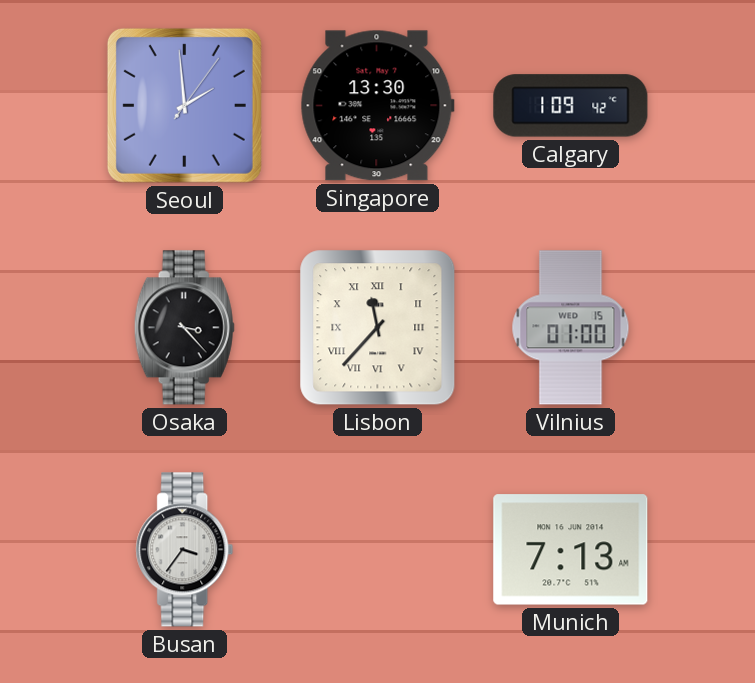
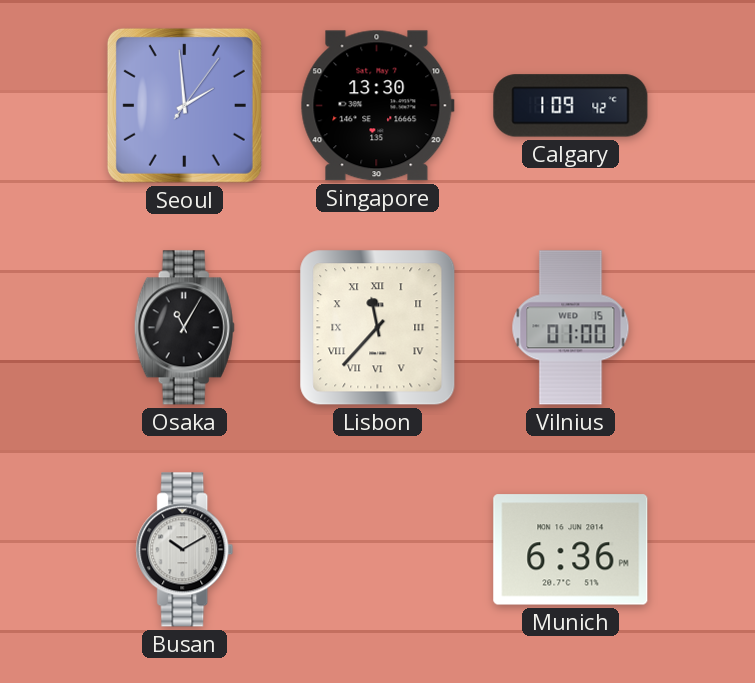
Osaka: 3:23 -> 11:05 (184, 328)
Busan: 3:36 -> 10:10 (185, 550)
Munich: 7:13 -> 6:36 (571, 550)
